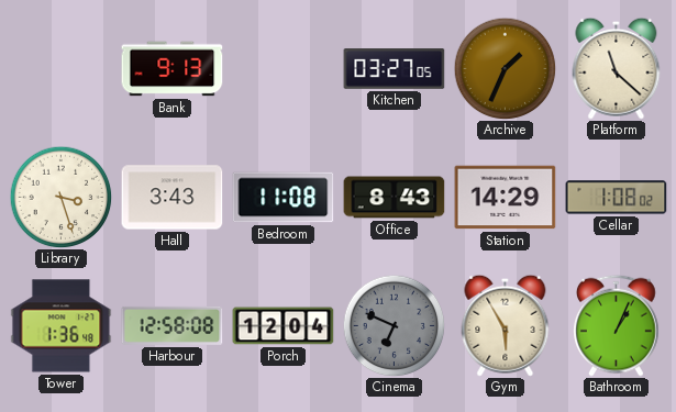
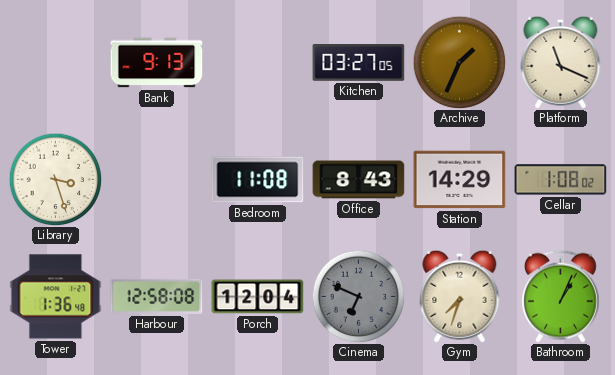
Platform: 11:22 -> 11:19 (561, 62)
Hall: 3:43 -> none (173, 198)
Gym: 5:55 -> 7:33 (460, 296)
